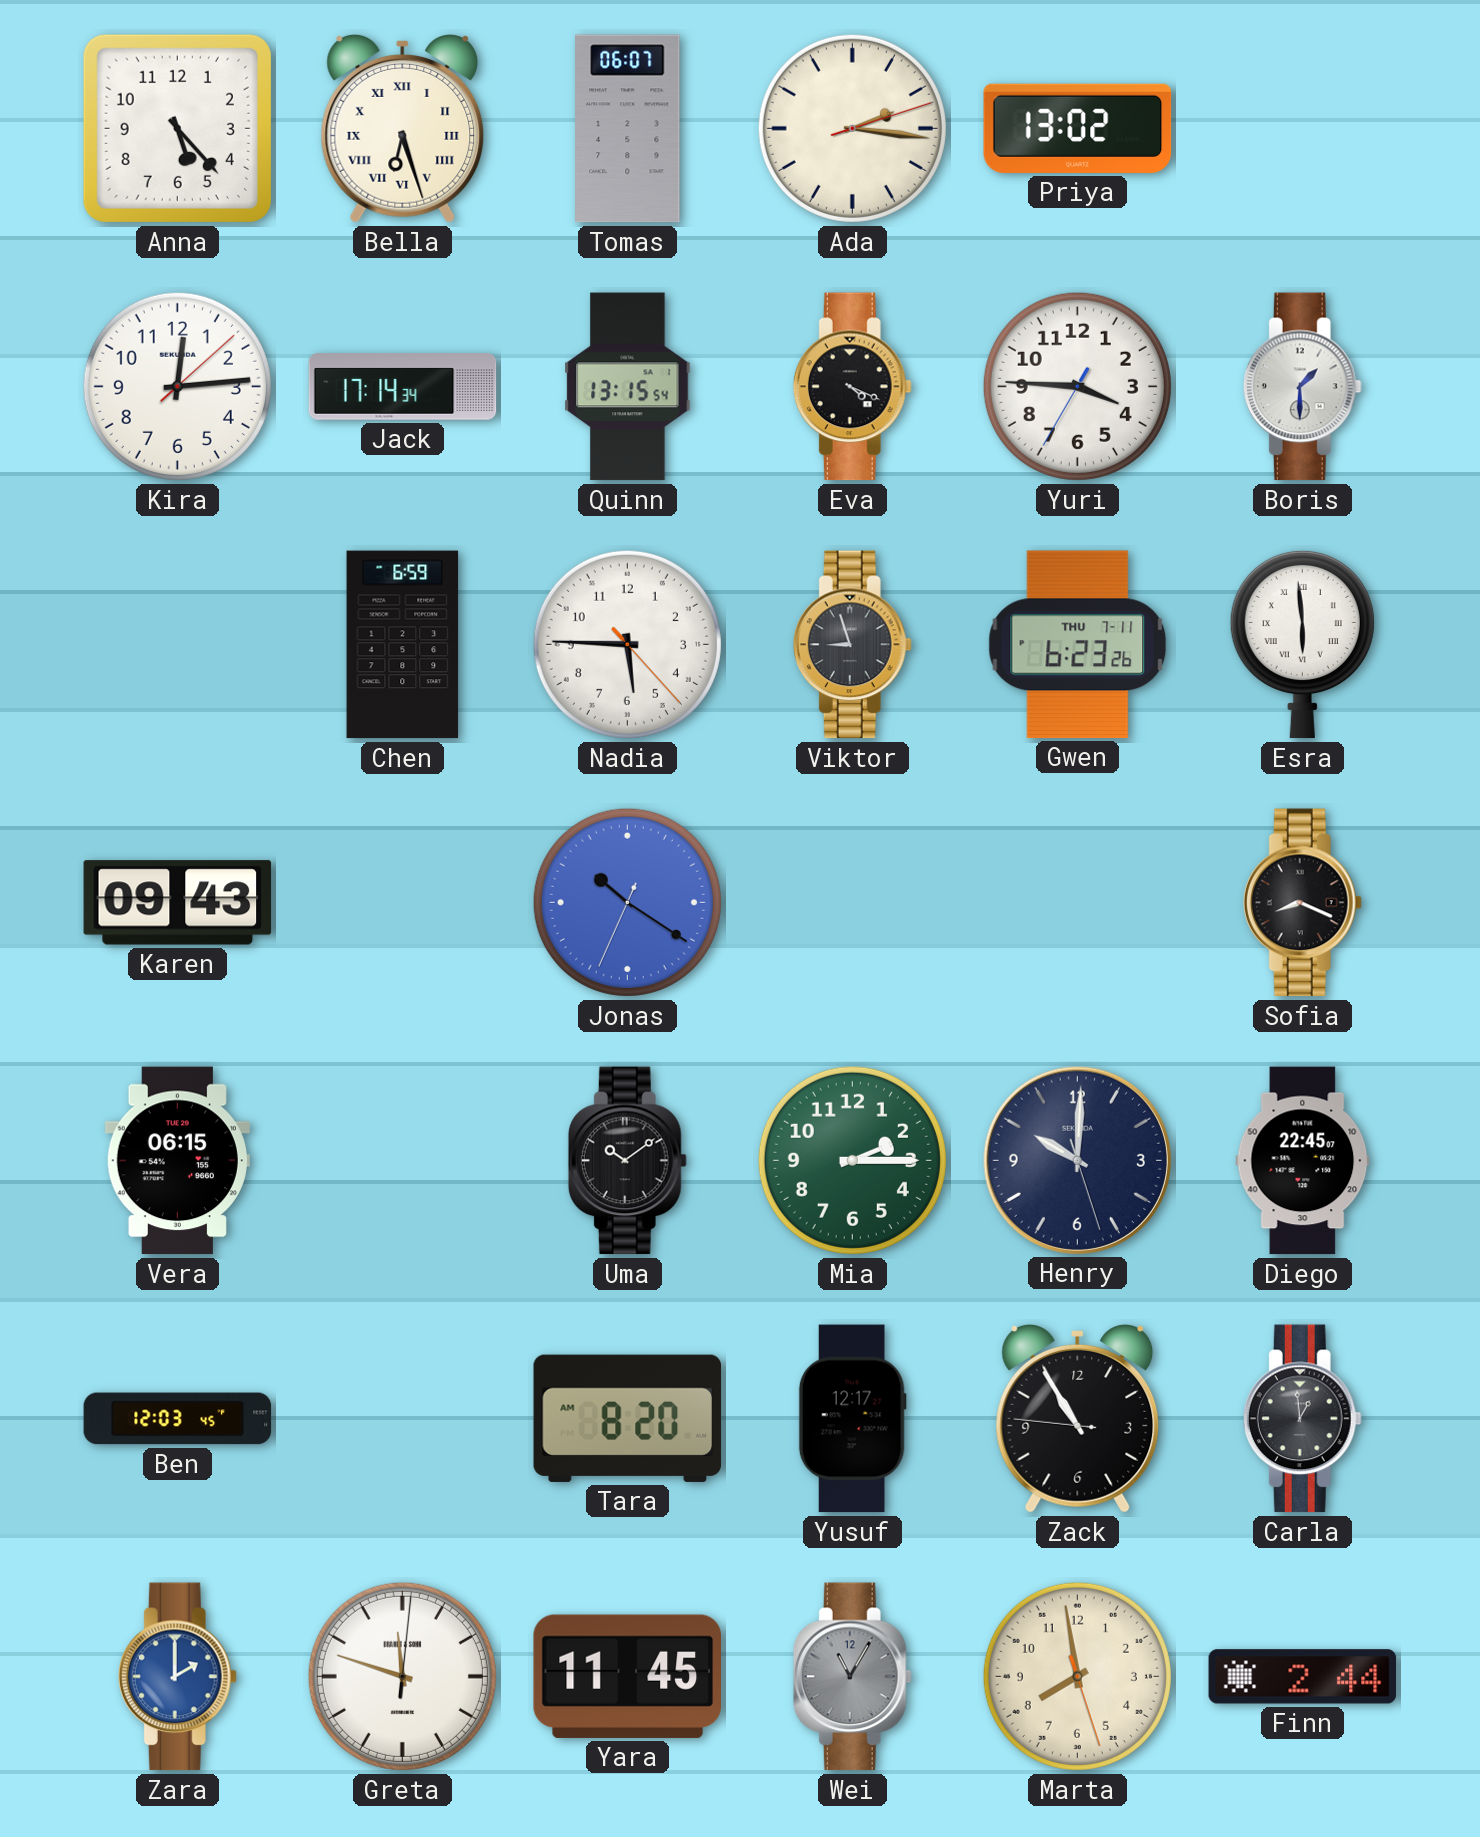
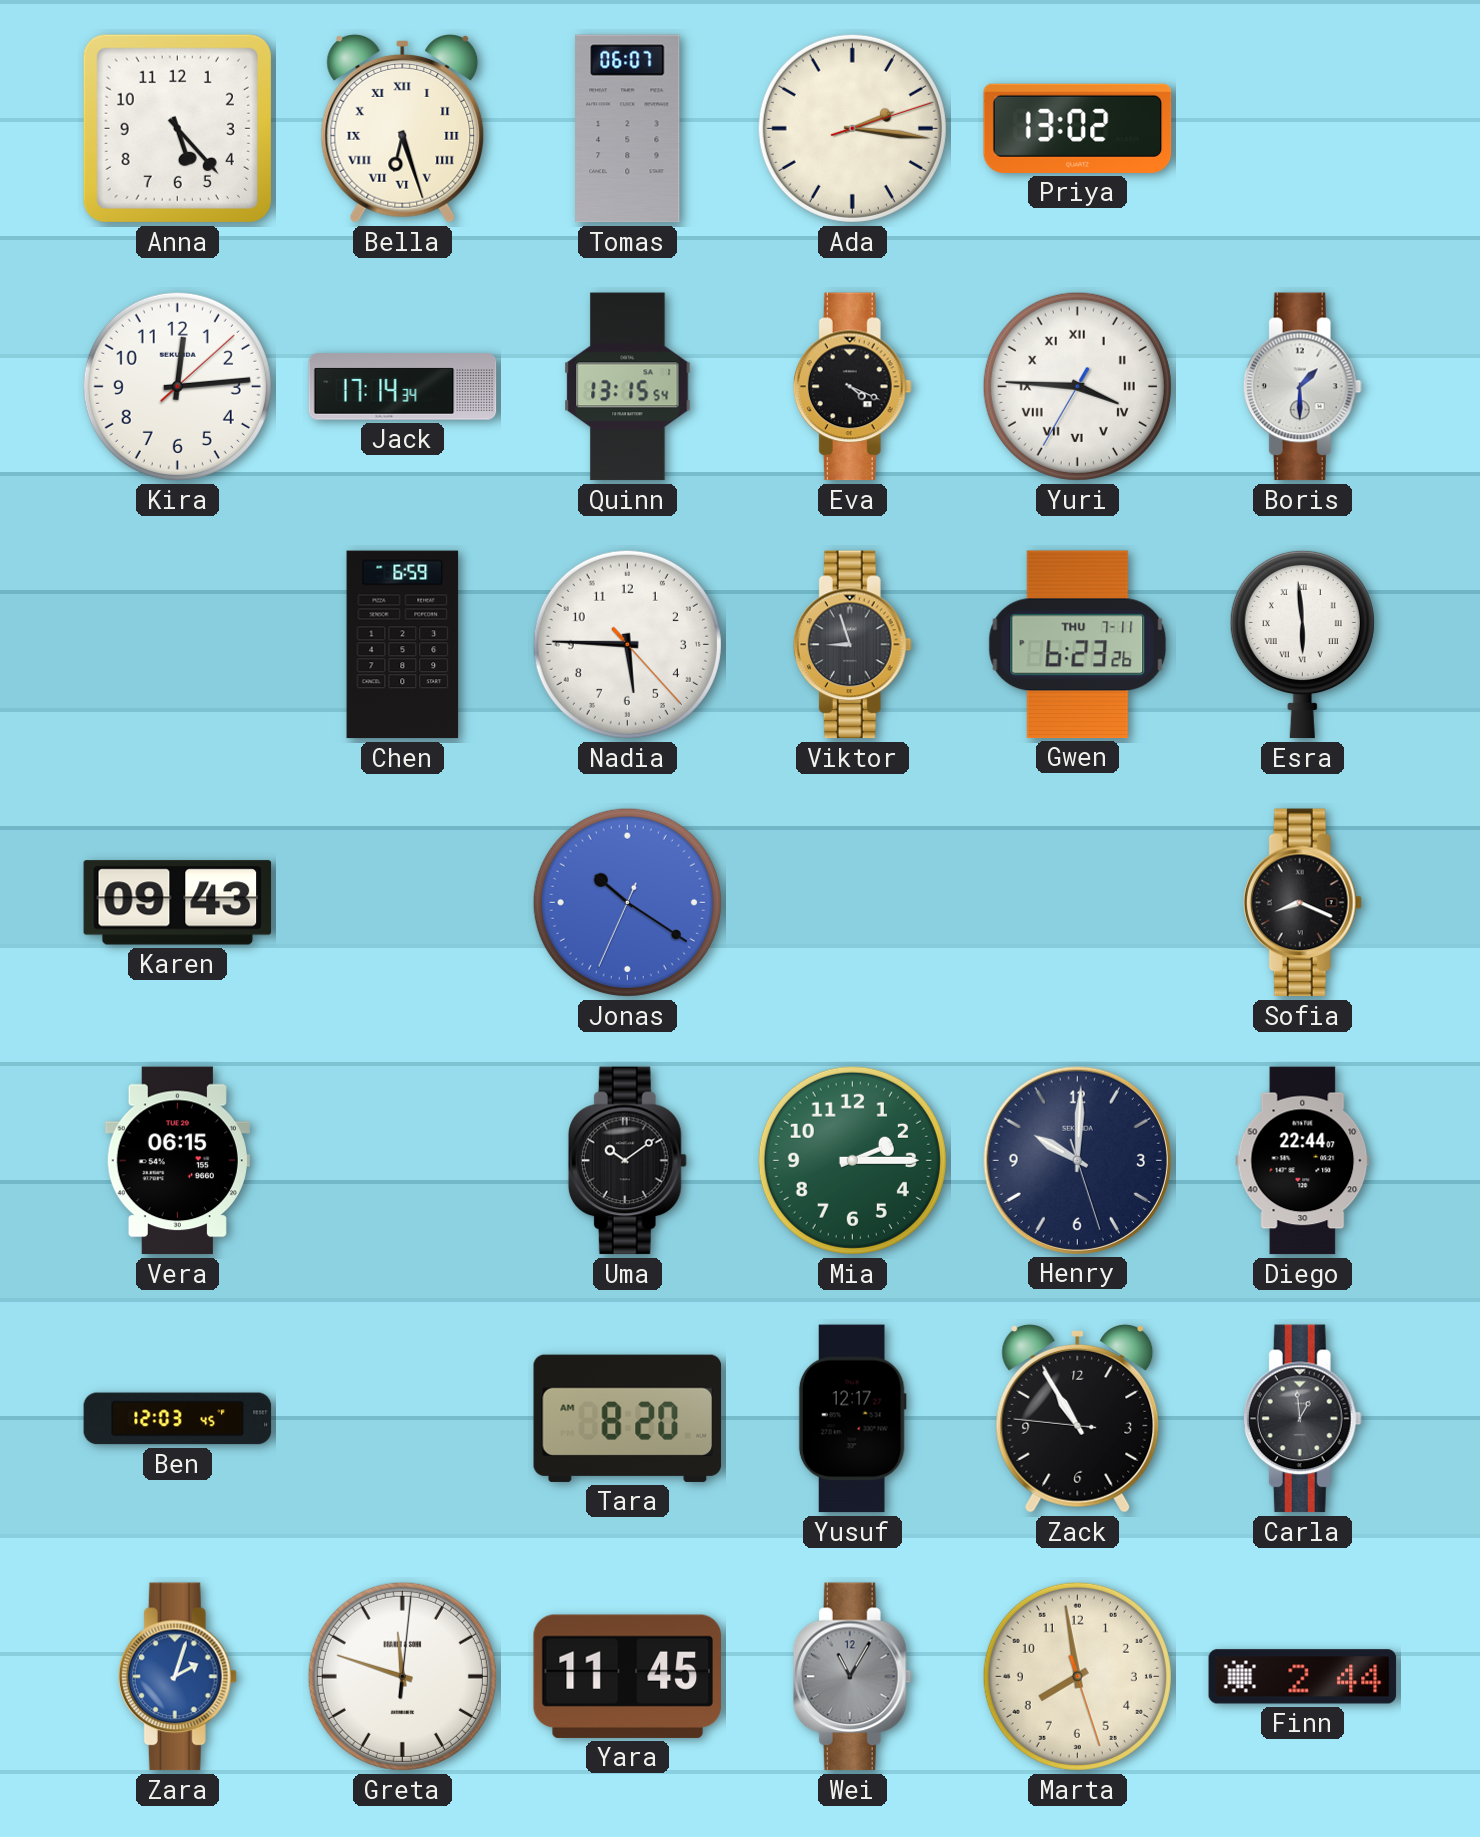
Yuri numerals: Arabic -> Roman (1077, 386)
Diego: 22:45 -> 22:44 (1303, 1161)
Zara: 2:00 -> 2:03 (177, 1677)
